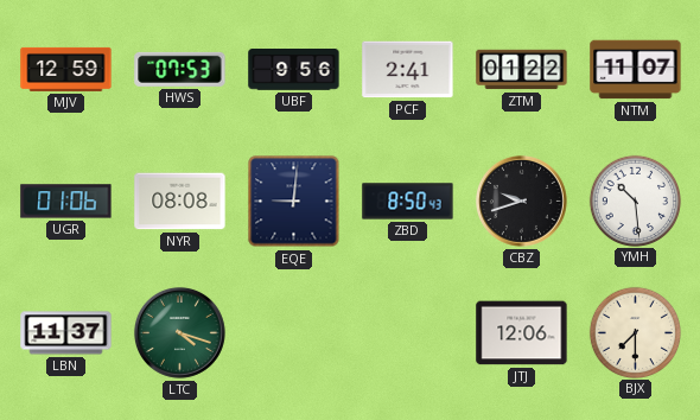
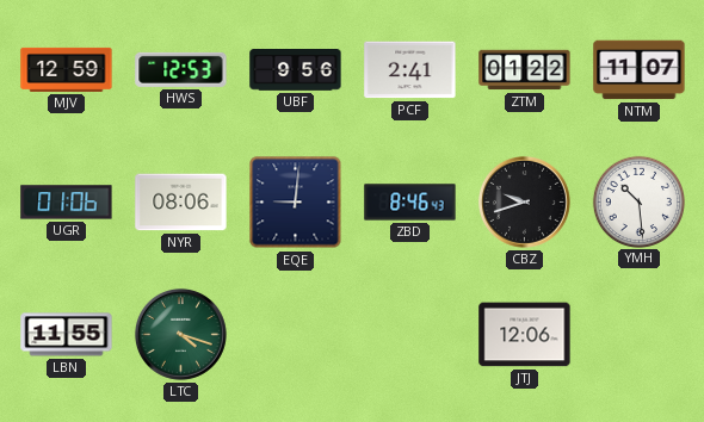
HWS: 07:53 -> 12:53 (181, 69)
NYR: 08:08 -> 08:06 (181, 203)
ZBD: 8:50 -> 8:46 (410, 203)
LBN: 11:37 -> 11:55 (67, 335)
BJX: 7:30 -> none (635, 332)
